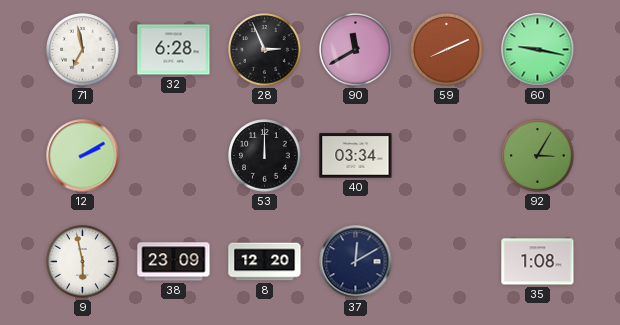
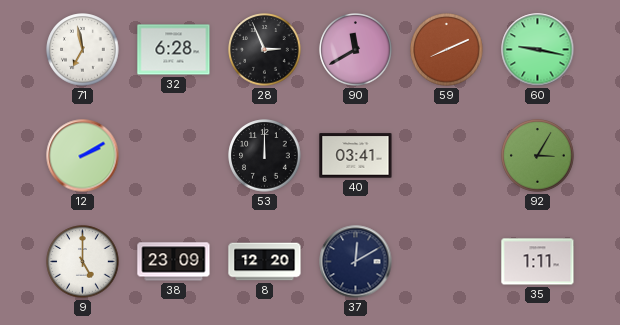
40: 03:34 -> 03:41 (356, 156)
9: 5:58 -> 5:00 (83, 262)
35: 1:08 -> 1:11 (538, 262)
